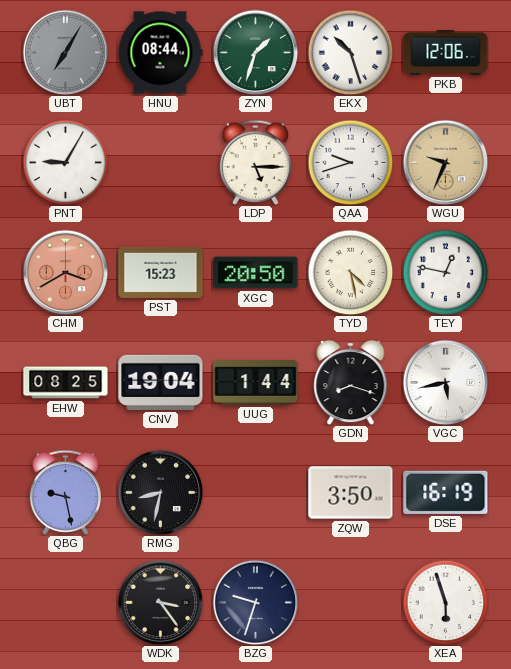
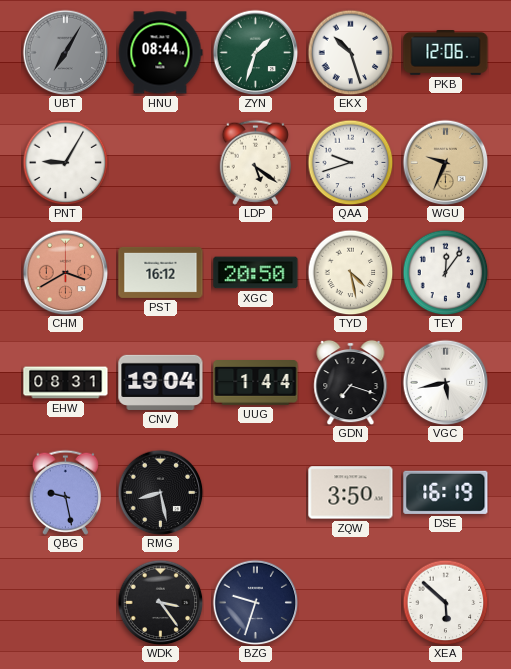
LDP: 5:15 -> 5:21 (255, 162)
PST: 15:23 -> 16:12 (161, 272)
TEY: 12:47 -> 12:06 (445, 272)
EHW: 08:25 -> 08:31 (66, 383)
GDN: 8:18 -> 7:18 (351, 382)
RMG: 8:32 -> 8:28 (160, 492)
XEA: 5:57 -> 5:52 (445, 602)
